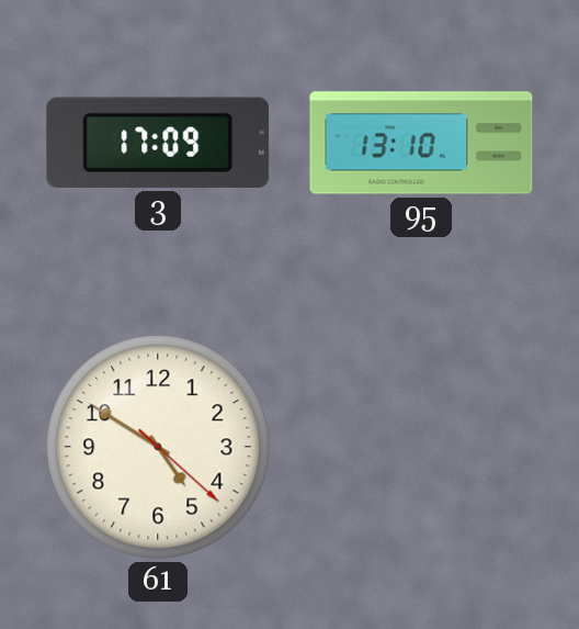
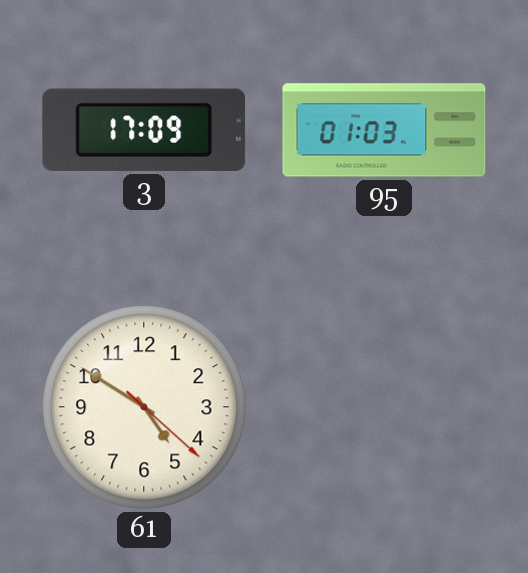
95: 13:10 -> 01:03 (384, 130)
